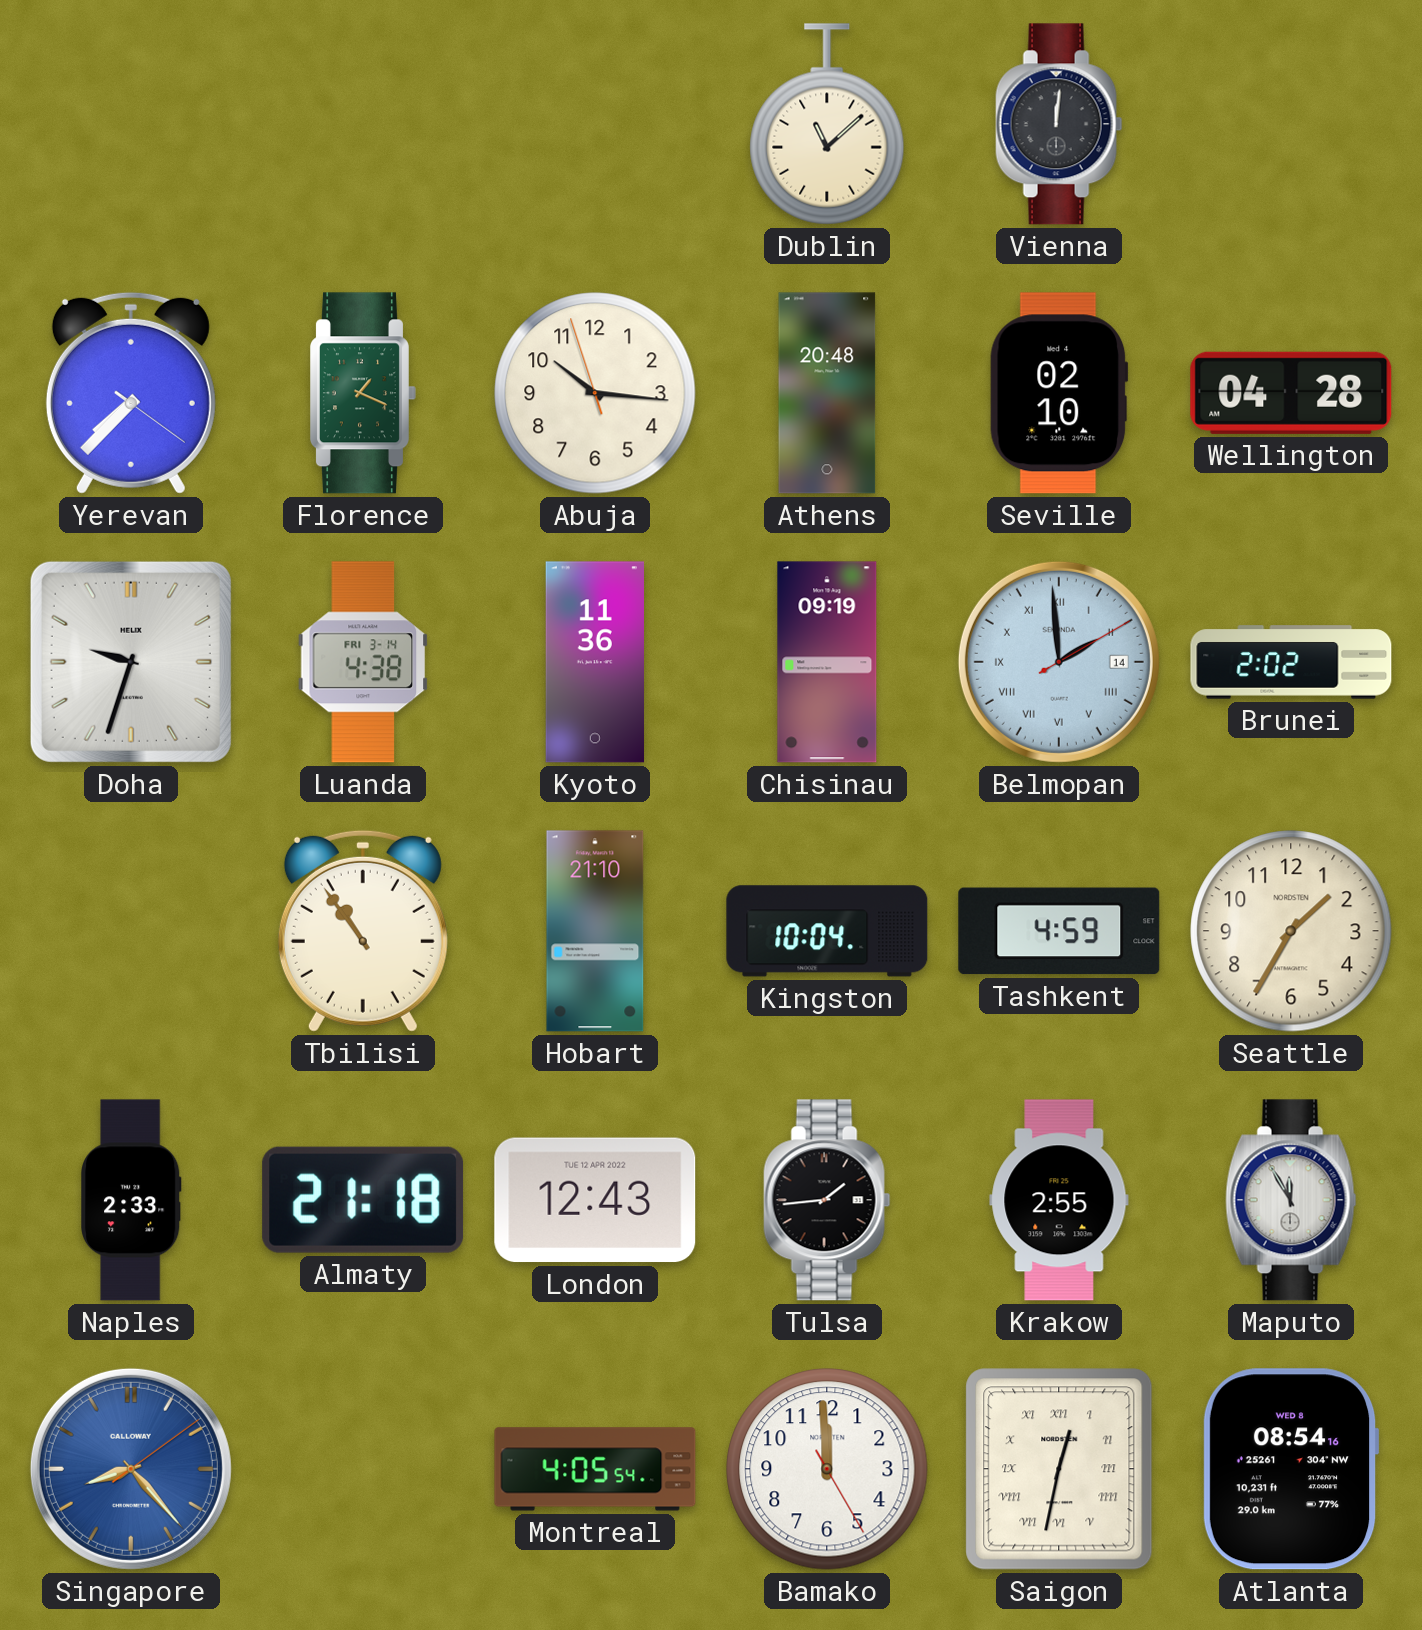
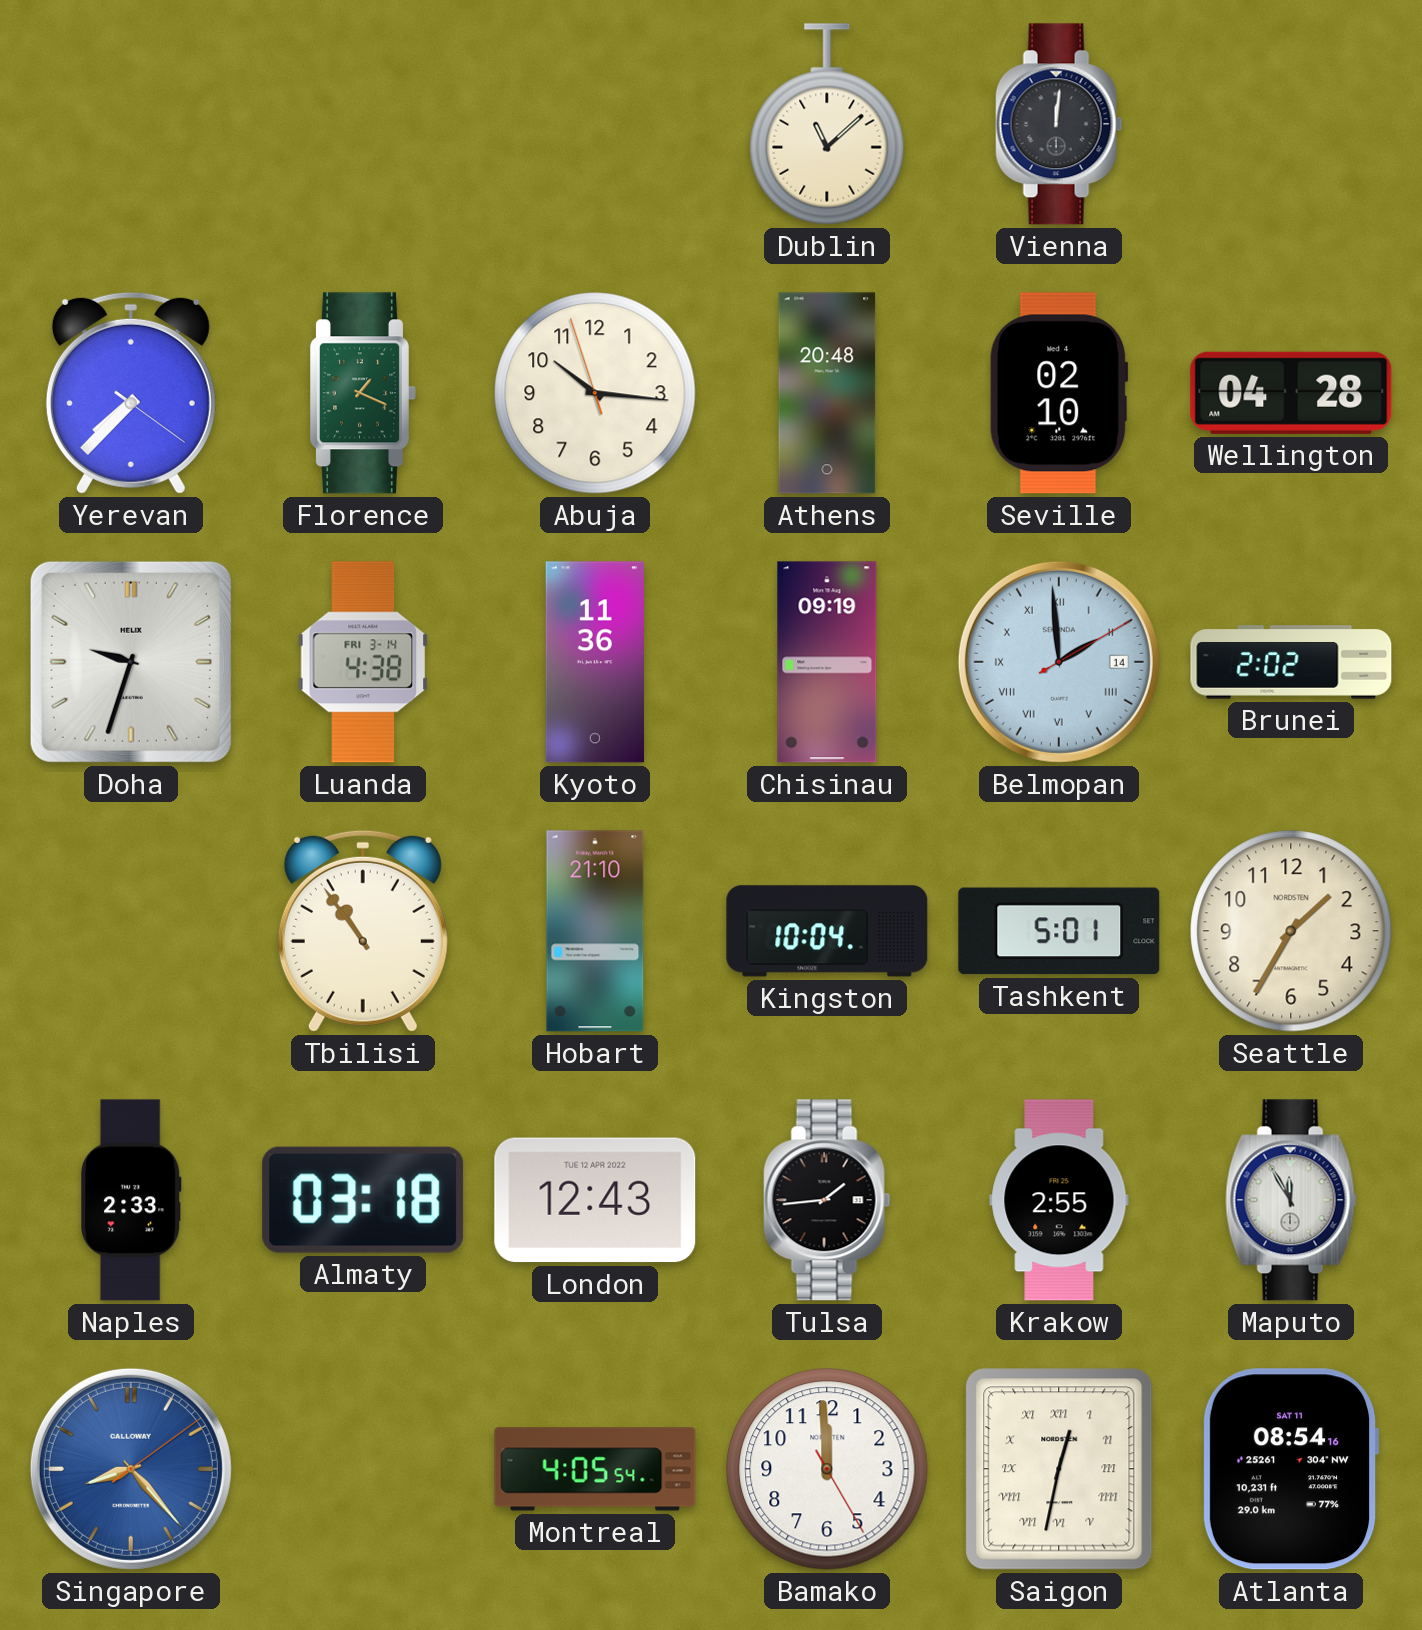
Tashkent: 4:59 -> 5:01 (1059, 931)
Almaty: 21:18 -> 03:18 (363, 1200)
Atlanta date: WED 8 -> SAT 11 (1291, 1469)
